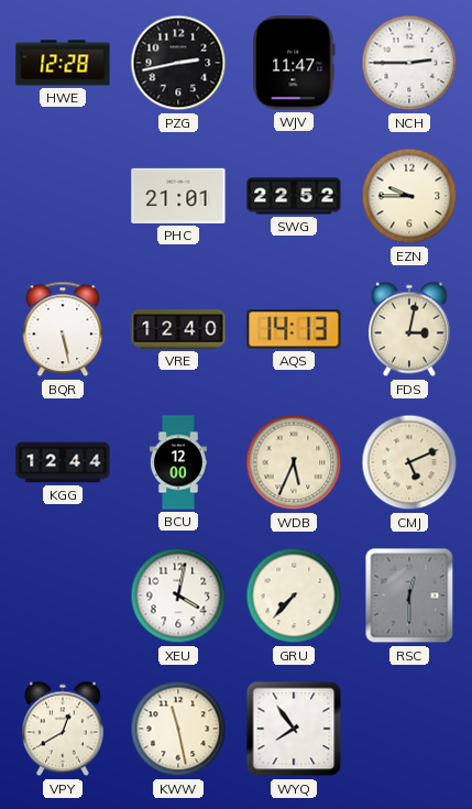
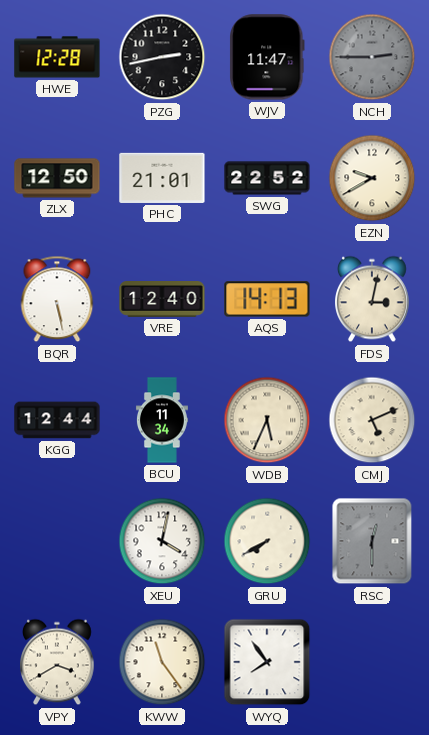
NCH dial: white -> grey (372, 57)
ZLX: none -> 12:50 (57, 178)
EZN: 9:45 -> 9:40 (372, 178)
BCU: 12:00 -> 11:34 (162, 420)
GRU: 7:37 -> 7:40 (267, 541)
VPY: 12:40 -> 3:40 (58, 662)
KWW: 11:28 -> 11:24 (162, 662)
